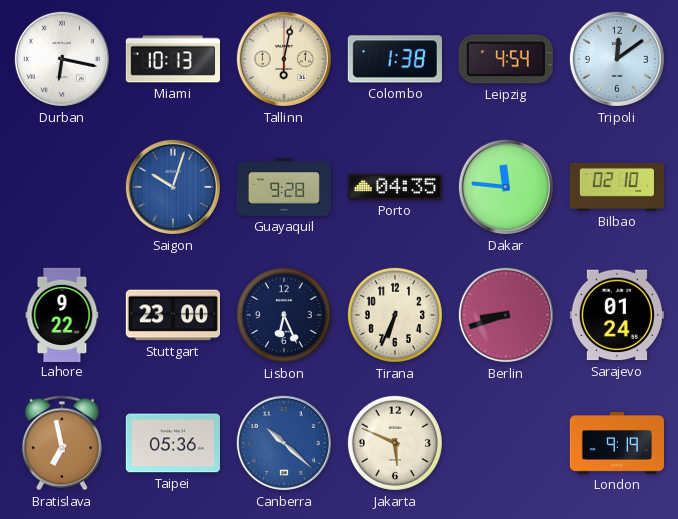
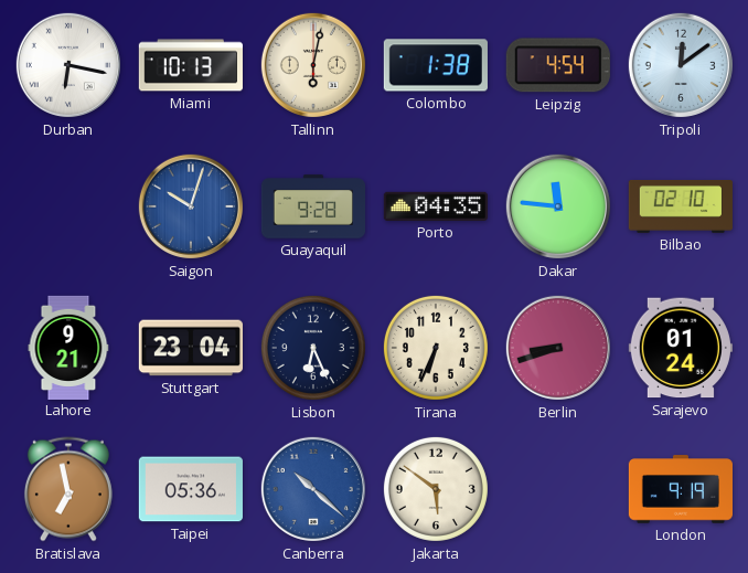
Lahore: 9:22 -> 9:21 (68, 347)
Stuttgart: 23:00 -> 23:04 (190, 348)
Jakarta: 5:49 -> 5:51 (436, 489)
